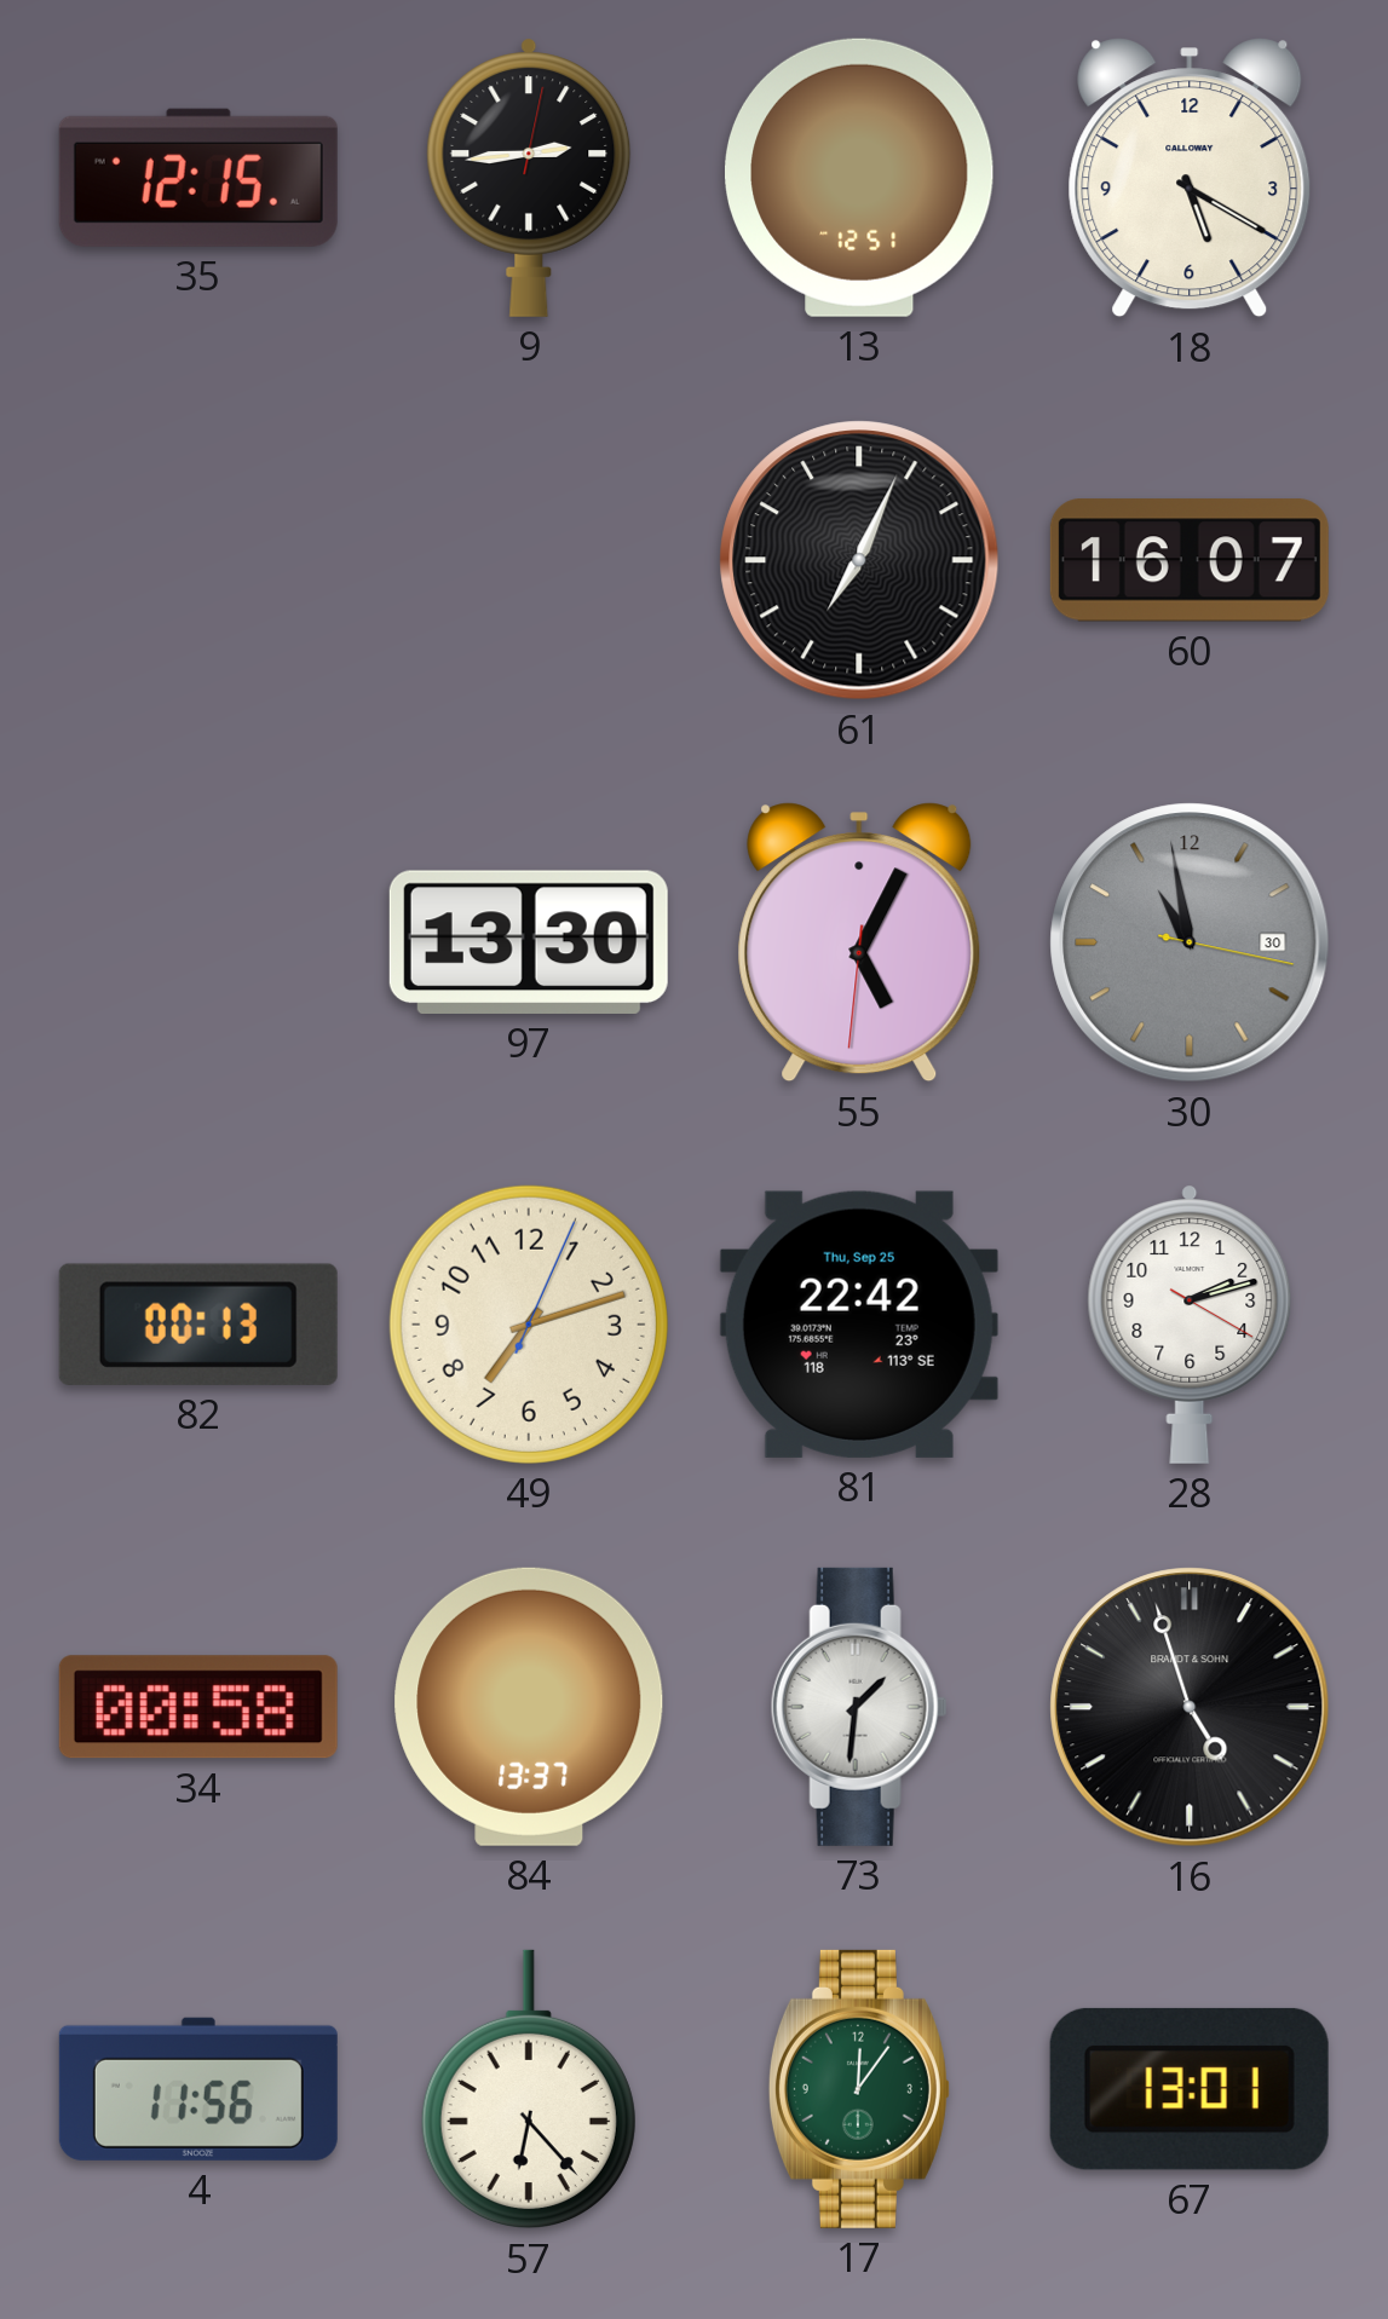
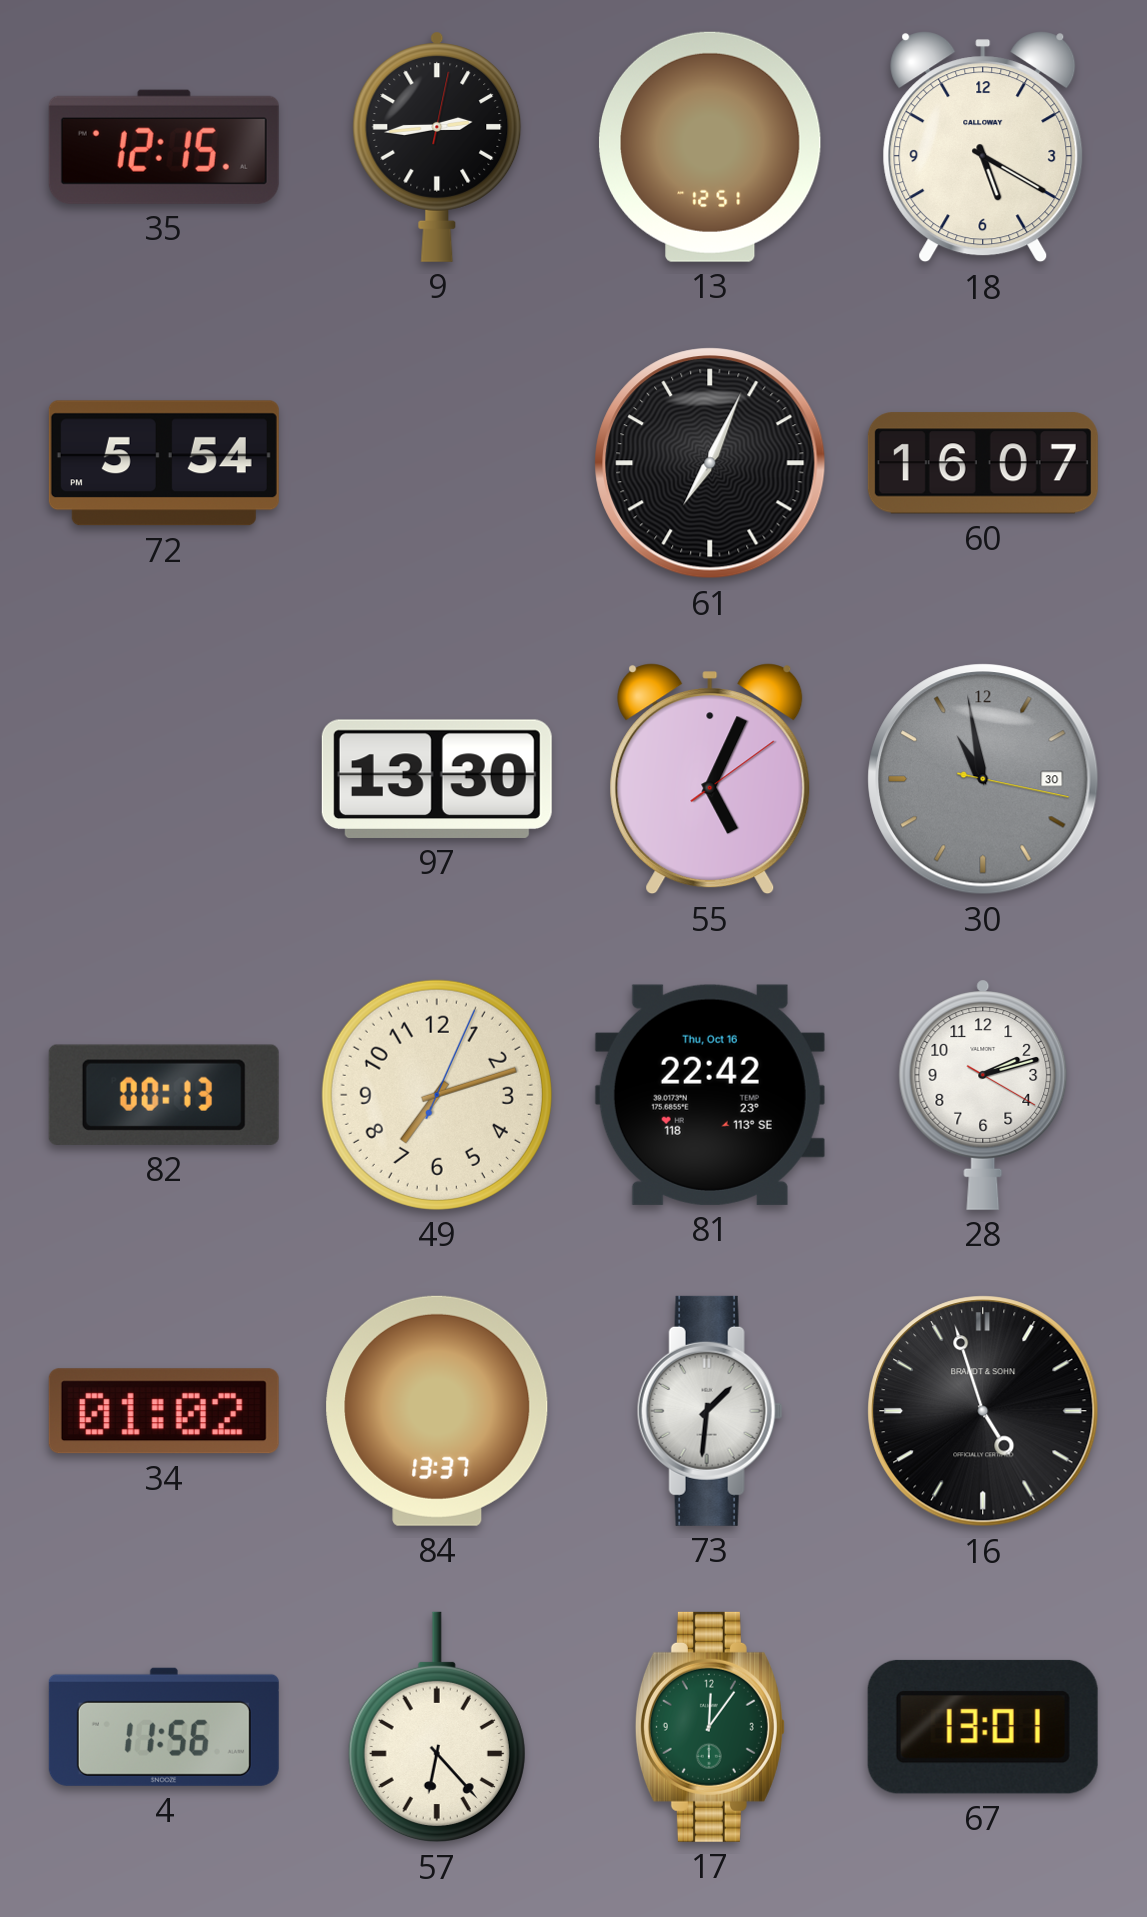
72: none -> 5:54 (164, 463)
55: 5:04:31 -> 5:04:09 (710, 779)
81 date: Thu, Sep 25 -> Thu, Oct 16 (710, 1095)
34: 00:58 -> 01:02 (164, 1411)
